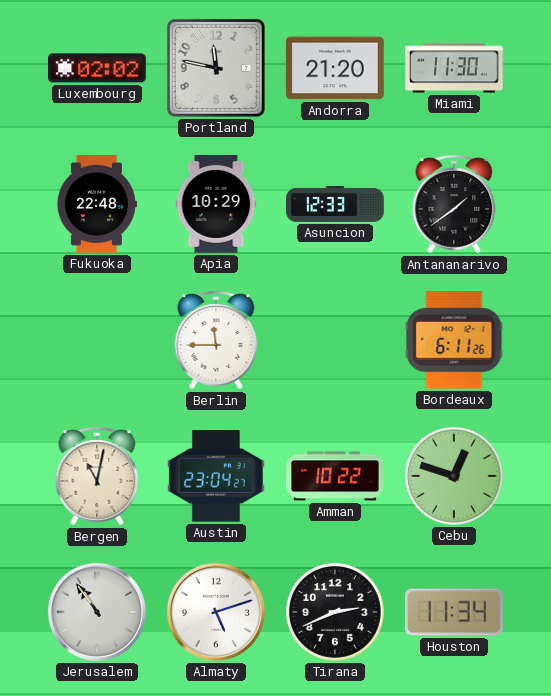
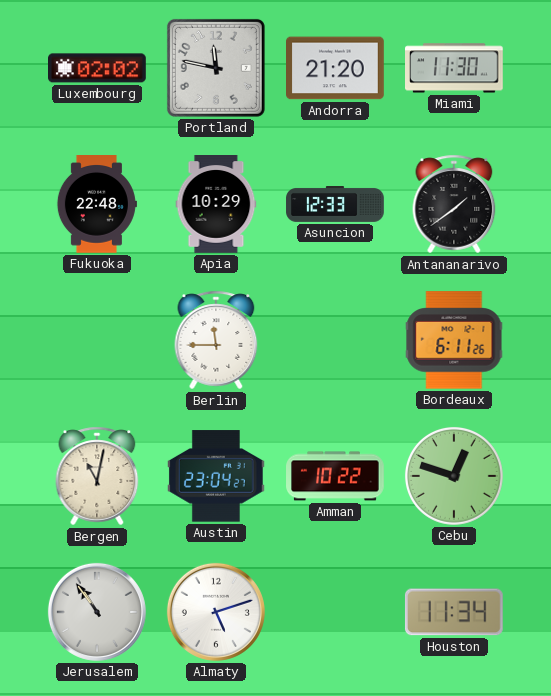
Tirana: 2:41 -> none (335, 612)
